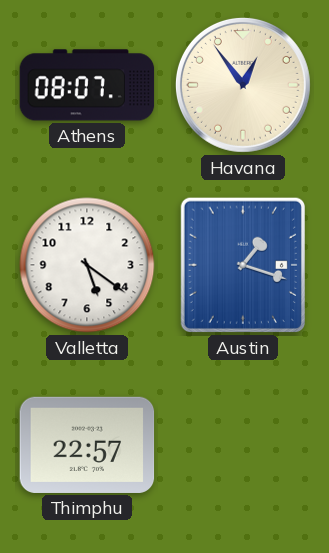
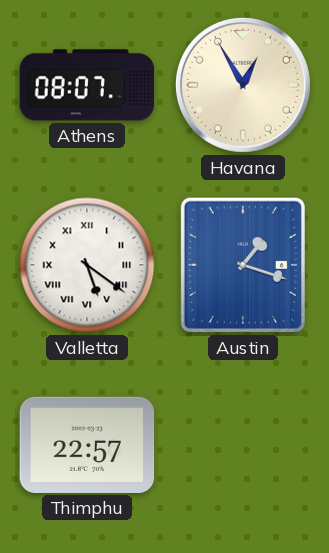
Havana: 12:54 -> 12:55 (243, 85)
Valletta numerals: Arabic -> Roman (87, 265)
